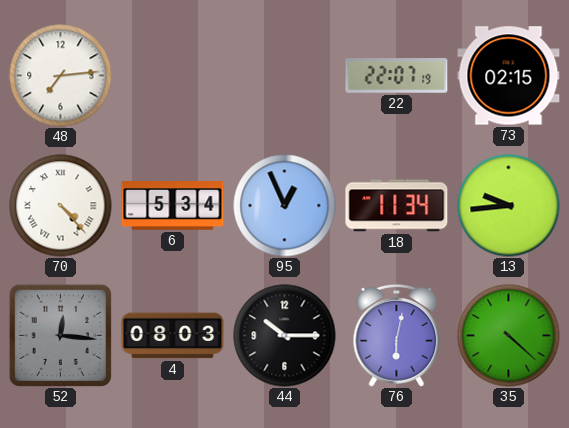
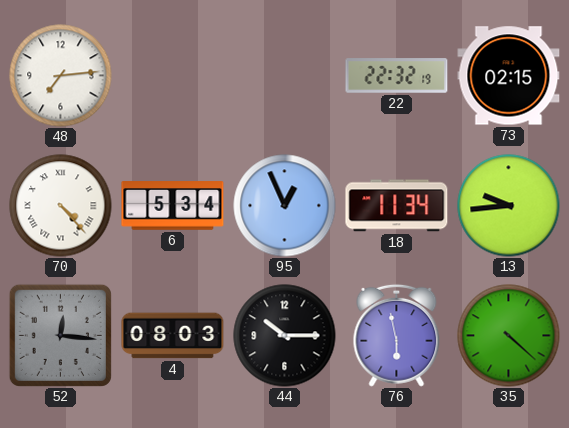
22: 22:07 -> 22:32 (397, 76)
76: 6:02 -> 5:58 (397, 335)
